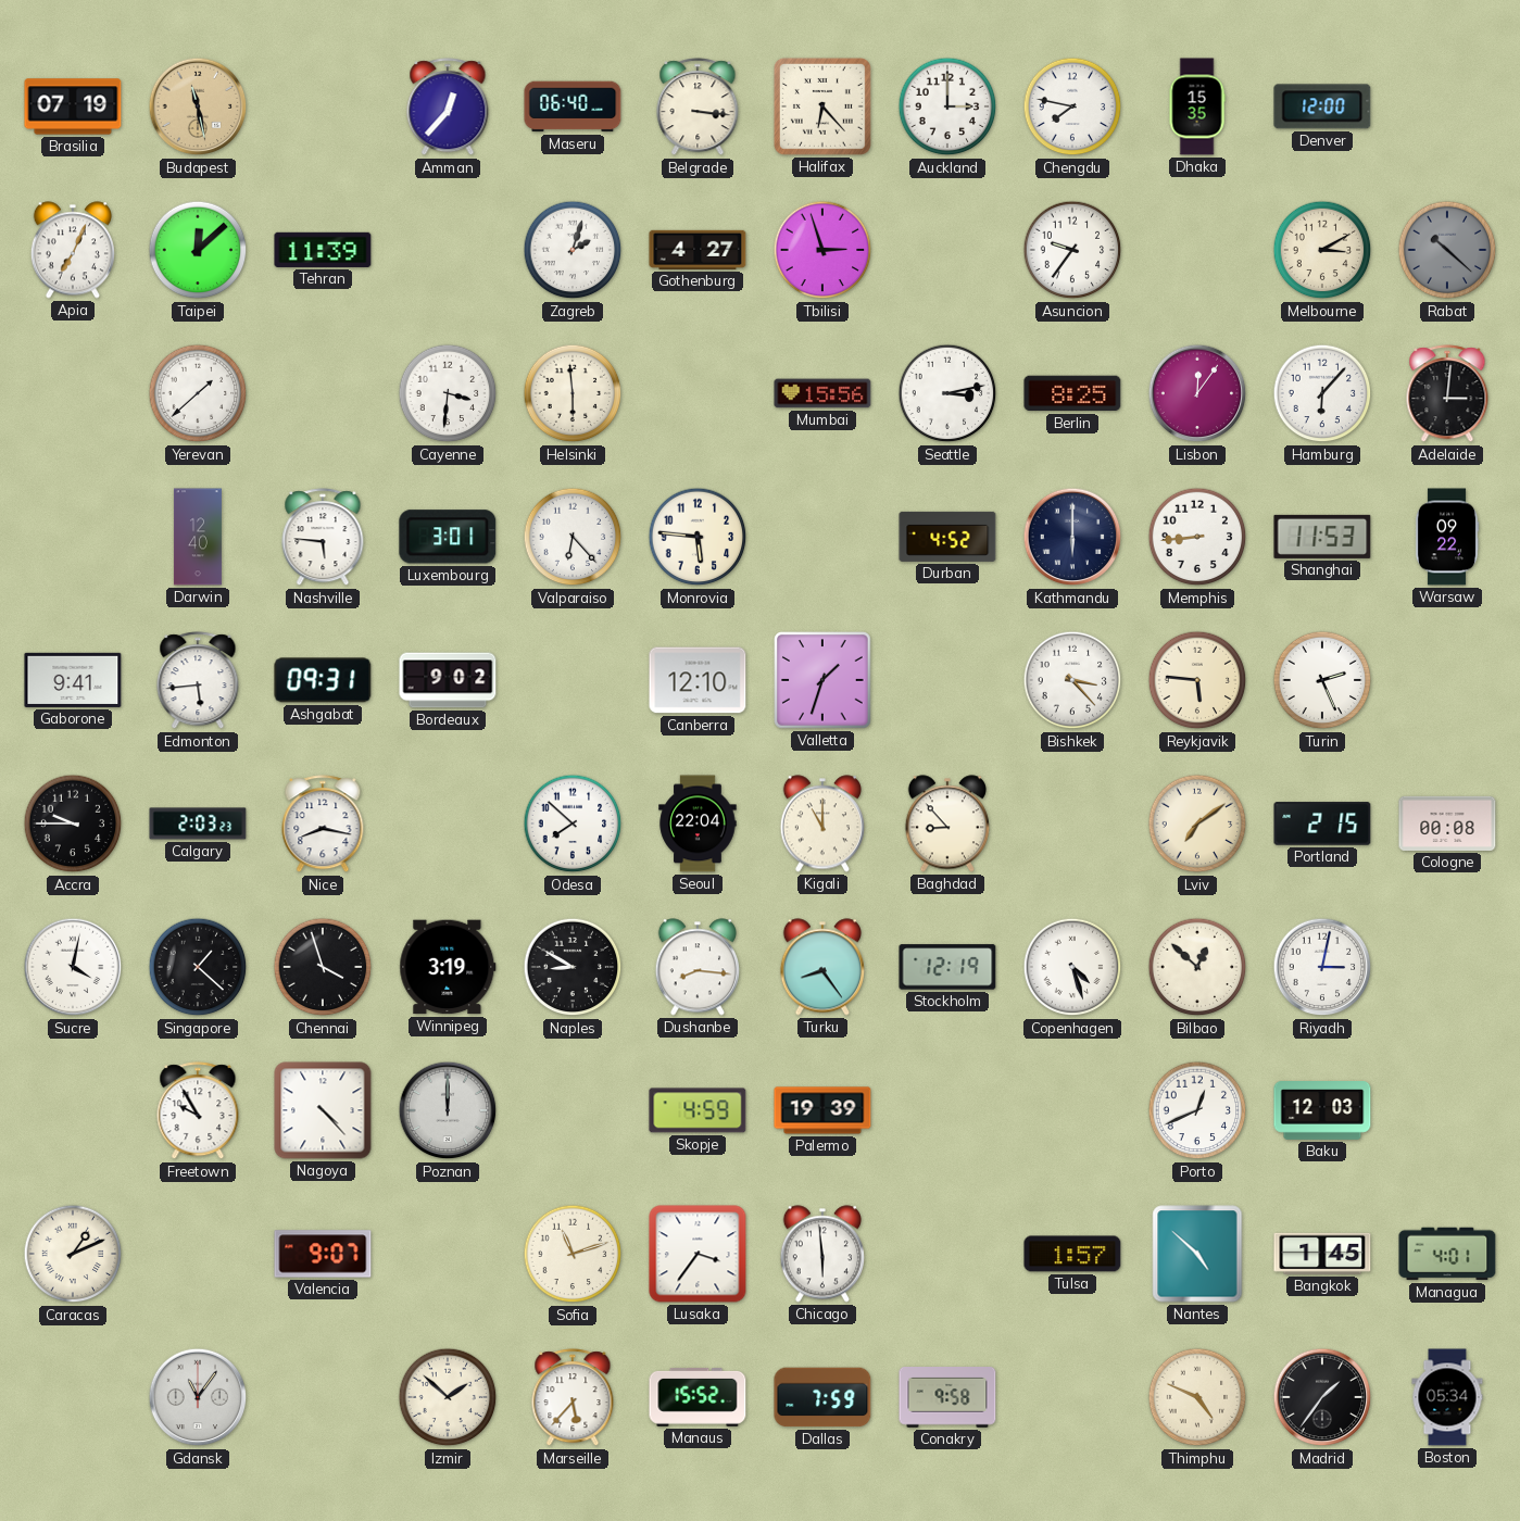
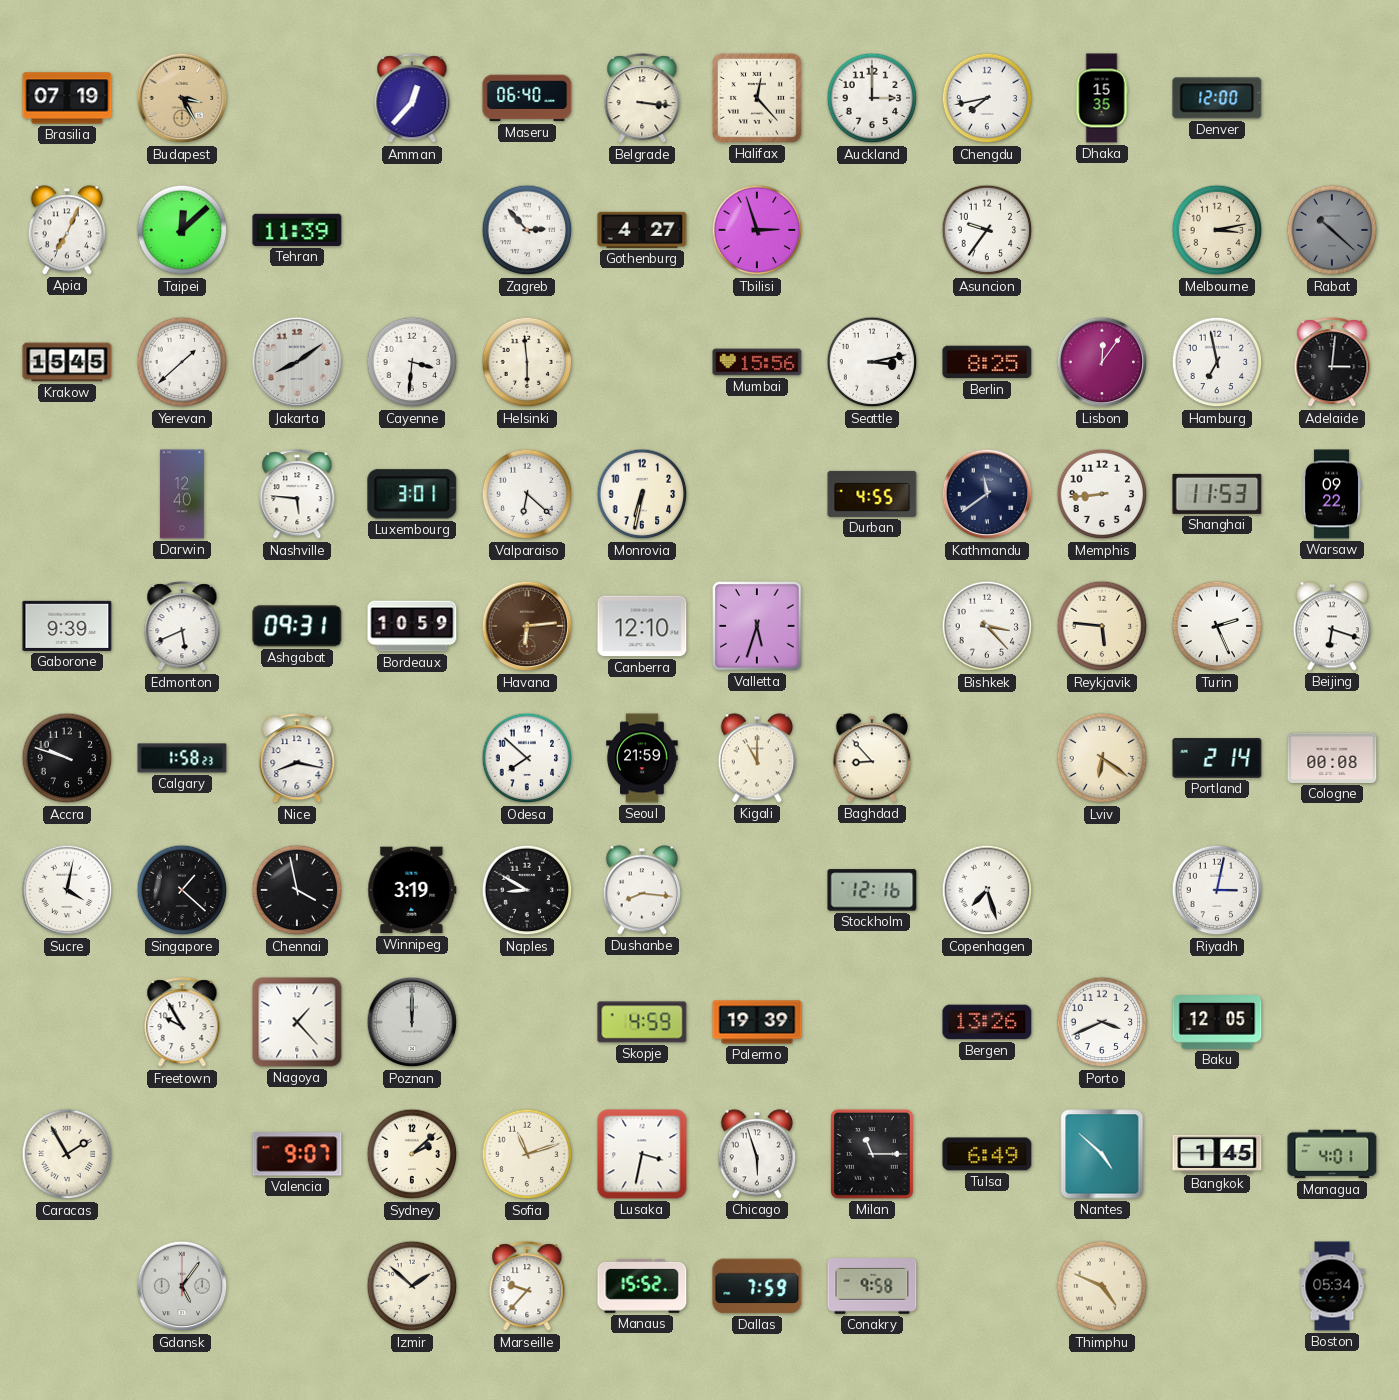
Budapest: 11:28 -> 3:25 (182, 98)
Halifax: 6:23 -> 12:23 (757, 98)
Chengdu: 7:47 -> 7:43 (987, 98)
Zagreb: 2:03 -> 2:53 (527, 230)
Melbourne: 3:10 -> 3:13 (1217, 230)
Krakow: none -> 15:45 (67, 362)
Jakarta: none -> 8:09 (297, 362)
Hamburg: 6:07 -> 6:58 (1217, 362)
Valparaiso: 6:23 -> 6:22 (527, 494)
Monrovia: 5:46 -> 6:32 (642, 494)
Durban: 4:52 -> 4:55 (872, 494)
Kathmandu: 6:00 -> 11:39 (987, 494)
Gaborone: 9:41 -> 9:39 (67, 626)
Edmonton: 5:44 -> 5:41 (182, 627)
Bordeaux: 9:02 -> 10:59 (412, 626)
Havana: none -> 6:14 (527, 626)
Valletta: 1:33 -> 5:33 (757, 626)
Beijing: none -> 6:18 (1331, 626)
Accra: 9:45 -> 9:48 (67, 758)
Calgary: 2:03 -> 1:58 (182, 758)
Seoul: 22:04 -> 21:59 (642, 758)
Lviv: 7:09 -> 6:21 (1102, 758)
Portland: 2:15 -> 2:14 (1217, 758)
Chennai: 3:57 -> 3:58 (297, 890)
Turku: 8:24 -> none (821, 967)
Stockholm: 12:19 -> 12:16 (872, 890)
Copenhagen: 4:27 -> 7:27 (987, 890)
Bilbao: 12:52 -> none (1197, 967)
Nagoya: 4:23 -> 1:23 (297, 1022)
Bergen: none -> 13:26 (987, 1022)
Porto: 12:41 -> 3:41 (1102, 1022)
Baku: 12:03 -> 12:05 (1217, 1023)
Caracas: 1:11 -> 1:55 (67, 1154)
Sydney: none -> 2:08 (412, 1154)
Lusaka: 3:36 -> 3:32 (642, 1154)
Chicago: 5:59 -> 5:57 (756, 1154)
Milan: none -> 11:15 (872, 1154)
Tulsa: 1:57 -> 6:49 (987, 1154)
Gdansk: 11:06 -> 5:06 (182, 1286)
Marseille: 5:37 -> 9:37 (527, 1287)
Madrid: 1:36 -> none (1322, 1397)
